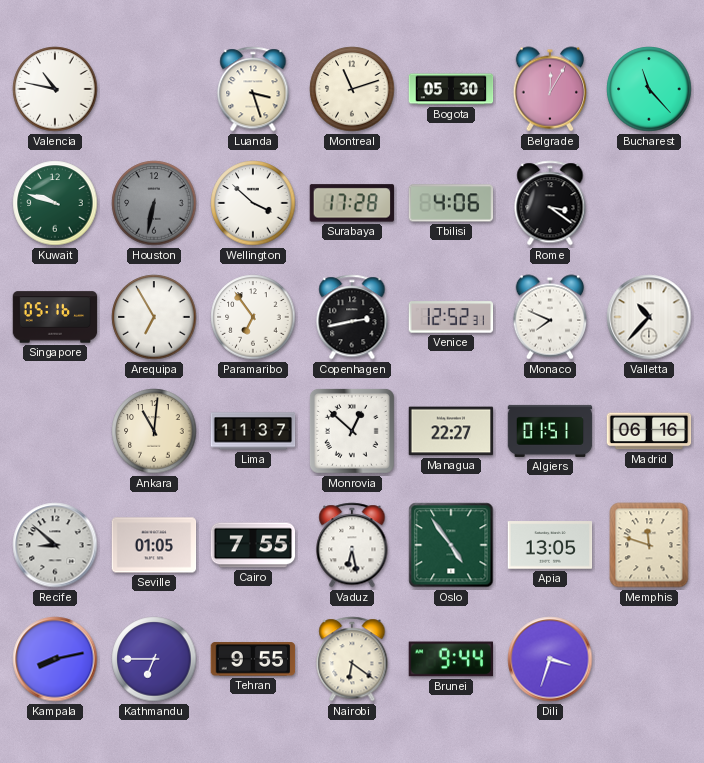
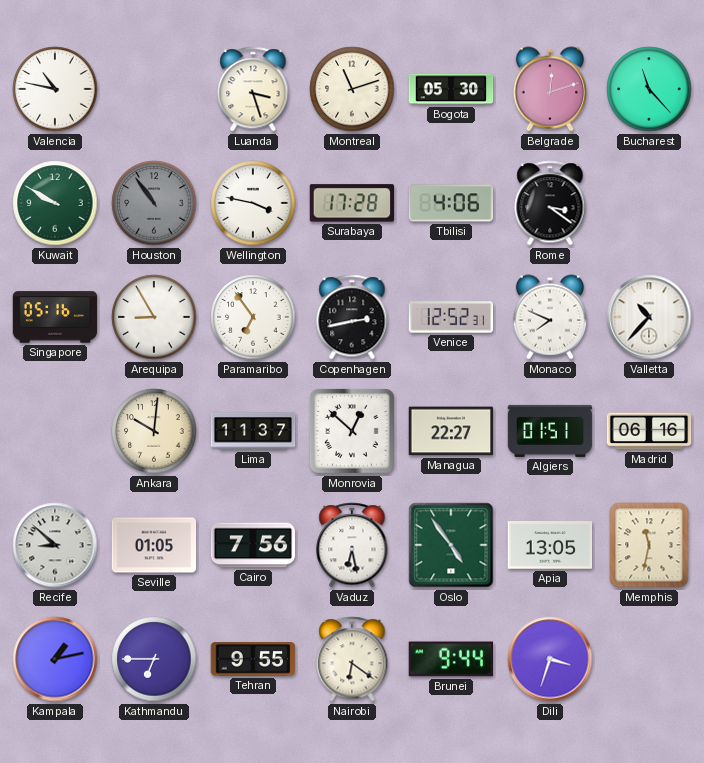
Belgrade: 12:05 -> 12:12 (550, 89)
Kuwait: 9:48 -> 9:50 (55, 203)
Houston: 6:32 -> 10:54 (154, 203)
Wellington: 3:52 -> 3:47 (253, 203)
Arequipa: 6:55 -> 8:55 (154, 317)
Ankara: 11:01 -> 10:01 (154, 431)
Cairo: 7:55 -> 7:56 (253, 545)
Memphis: 11:48 -> 11:32 (649, 545)
Kampala: 8:13 -> 1:13 (55, 659)
